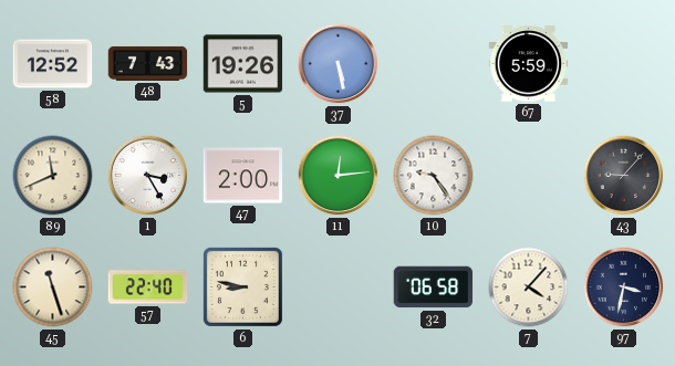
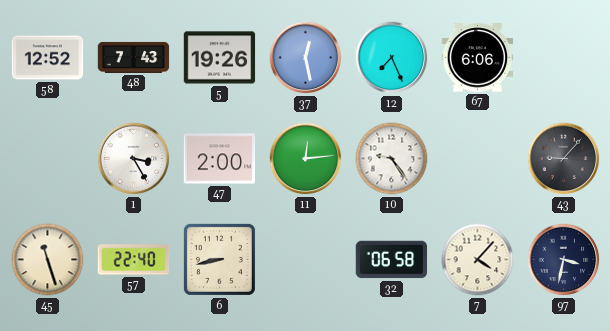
37: 5:28 -> 12:28 (306, 58)
12: none -> 7:26 (392, 58)
67: 5:59 -> 6:06 (478, 58)
89: 11:41 -> none (53, 176)
6: 8:47 -> 8:43 (219, 259)
